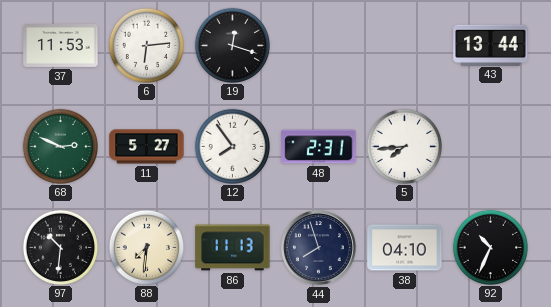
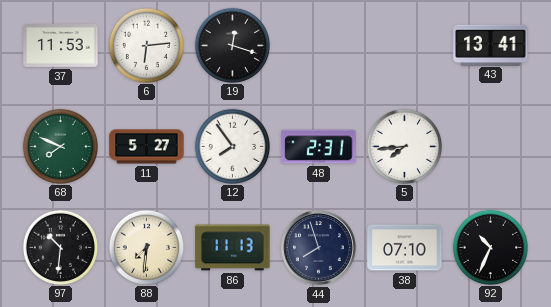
43: 13:44 -> 13:41 (491, 45)
68: 2:49 -> 7:49 (60, 146)
38: 04:10 -> 07:10 (405, 248)
